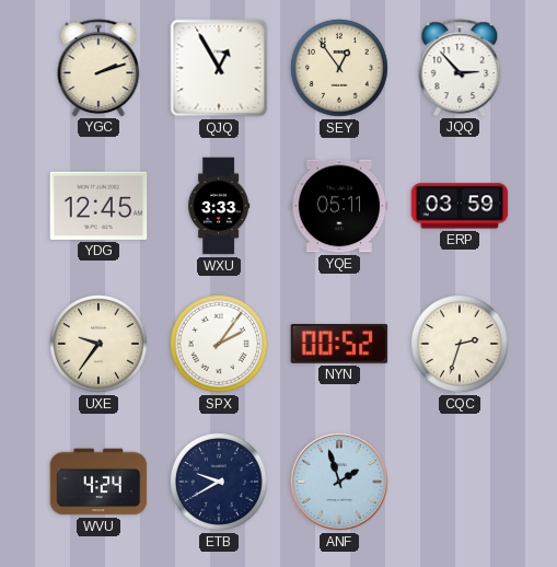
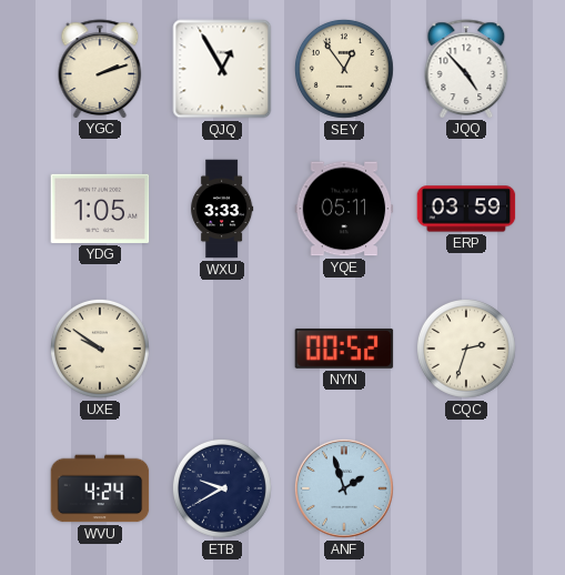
JQQ: 2:53 -> 4:53 (466, 69)
YDG: 12:45 -> 1:05 (100, 209)
UXE: 9:36 -> 9:51 (100, 349)
SPX: 2:06 -> none (219, 344)
